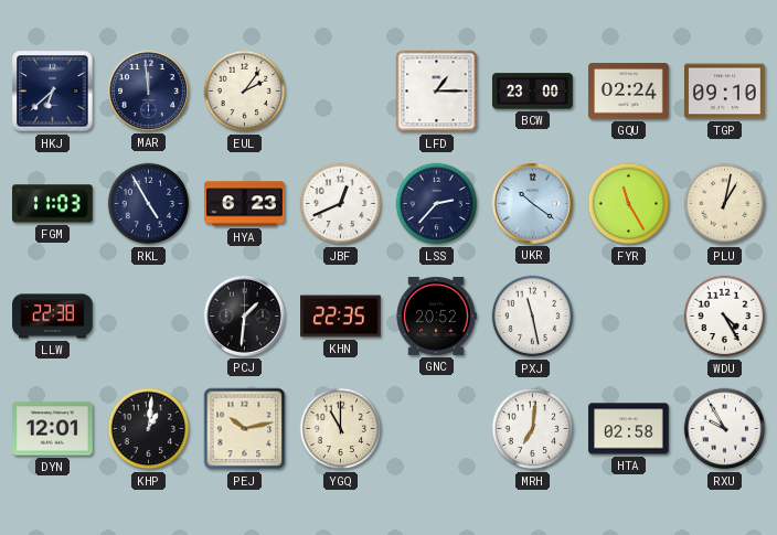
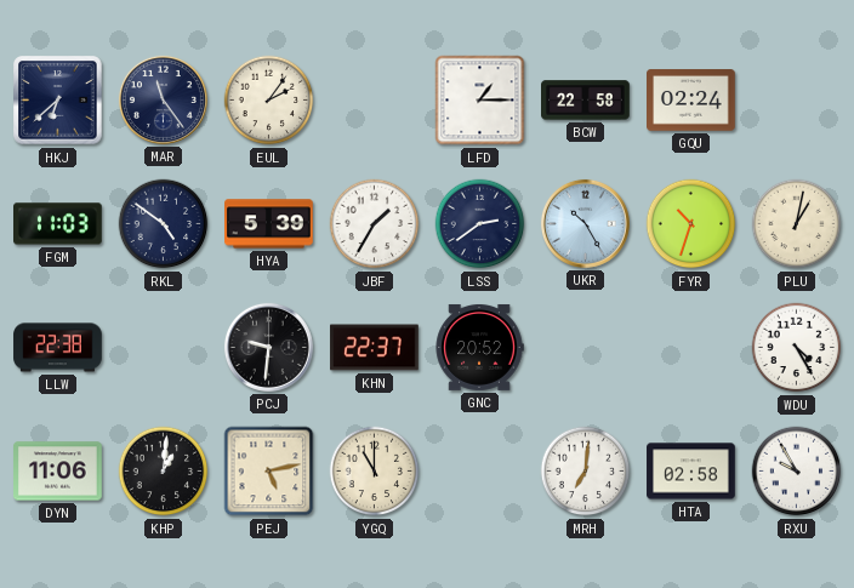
MAR: 11:59 -> 11:24 (163, 99)
BCW: 23:00 -> 22:58 (586, 101)
TGP: 09:10 -> none (725, 92)
RKL: 4:55 -> 4:51 (164, 224)
HYA: 6:23 -> 5:39 (269, 224)
JBF: 12:41 -> 1:35 (375, 224)
LSS: 2:37 -> 2:39 (480, 224)
UKR: 10:21 -> 10:25 (585, 223)
FYR: 11:25 -> 10:33 (691, 224)
PCJ: 1:31 -> 9:31 (268, 347)
KHN: 22:35 -> 22:37 (375, 348)
PXJ: 11:28 -> none (533, 317)
DYN: 12:01 -> 11:06 (58, 472)
PEJ: 10:13 -> 5:13 (269, 472)
